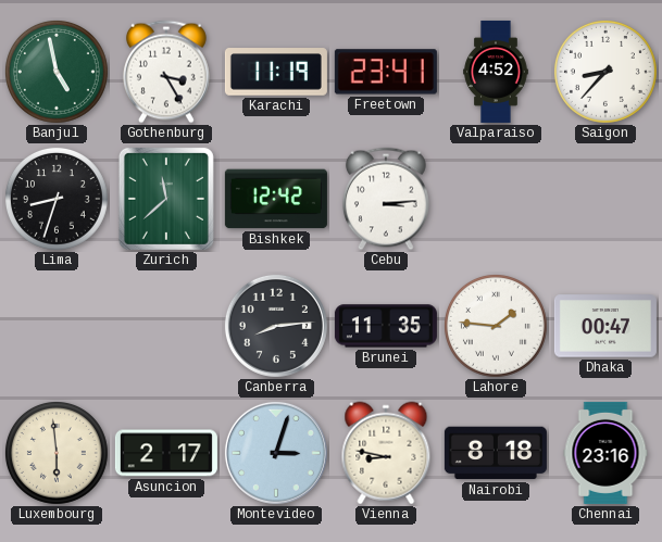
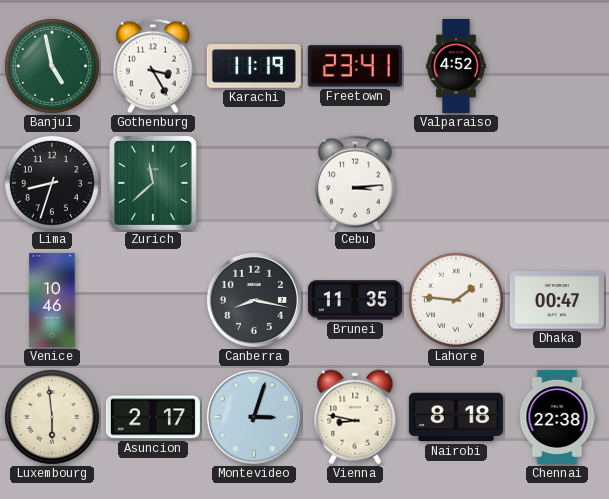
Saigon: 8:37 -> none (605, 72)
Bishkek: 12:42 -> none (276, 199)
Venice: none -> 10:46 (52, 300)
Canberra: 8:14 -> 8:17 (254, 300)
Chennai: 23:16 -> 22:38 (557, 417)
